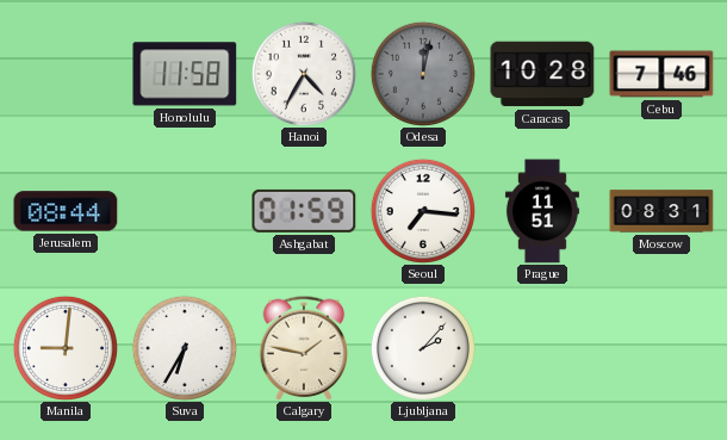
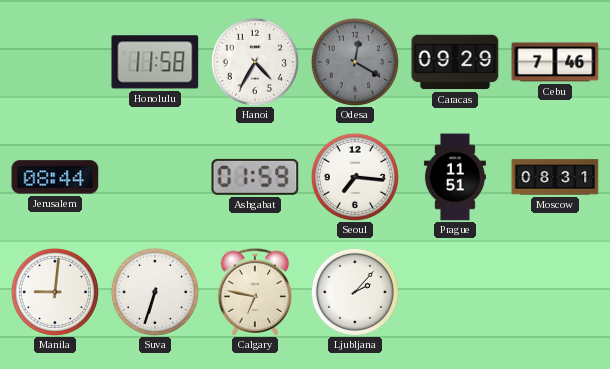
Odesa: 12:02 -> 12:20 (355, 62)
Caracas: 10:28 -> 09:29 (455, 62)
Suva: 6:35 -> 6:33 (155, 292)
Calgary: 1:47 -> 6:47 (255, 292)
